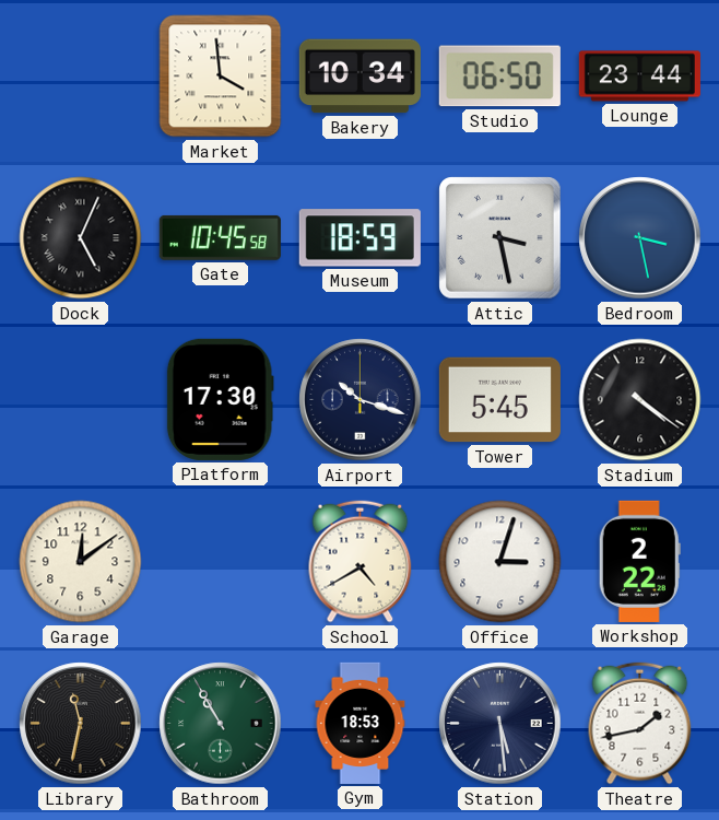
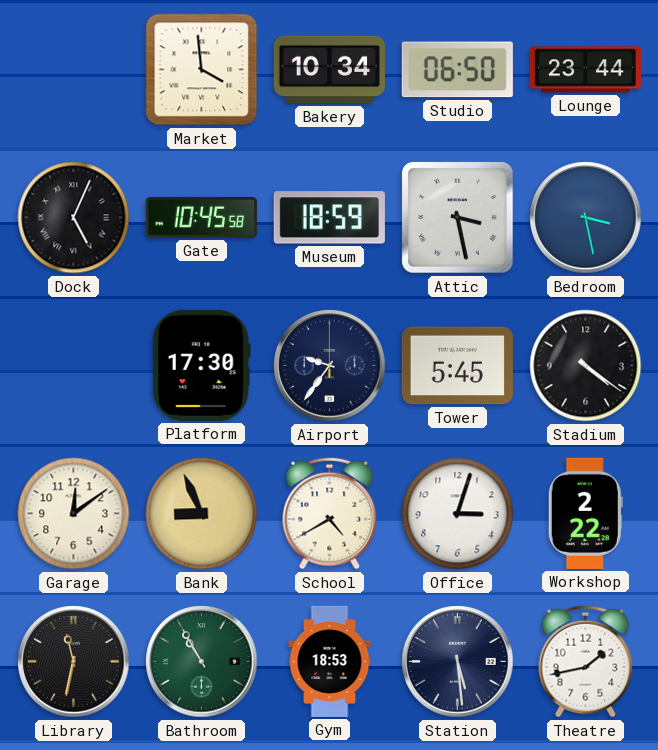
Airport: 10:18 -> 9:36 (330, 366)
Bank: none -> 8:56 (202, 514)
